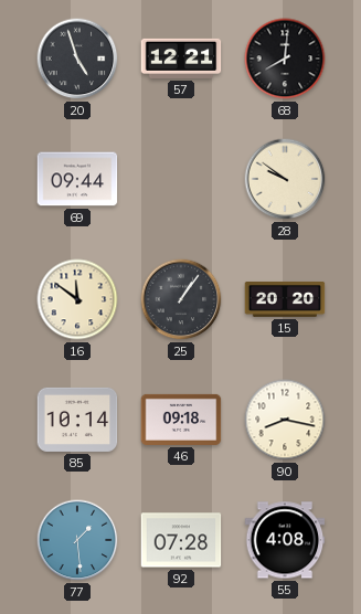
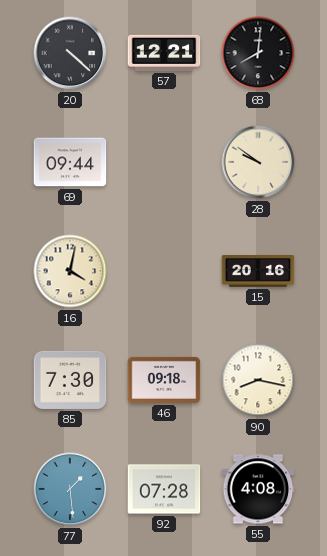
20: 4:57 -> 4:22 (70, 53)
16: 11:51 -> 4:02 (70, 271)
25: 1:06 -> none (181, 299)
15: 20:20 -> 20:16 (258, 272)
85: 10:14 -> 7:30 (70, 380)
